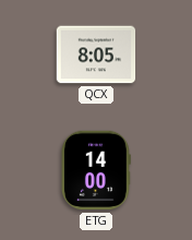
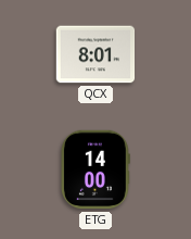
QCX: 8:05 -> 8:01 (95, 54)
